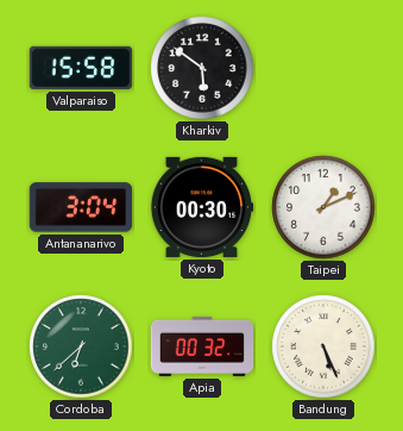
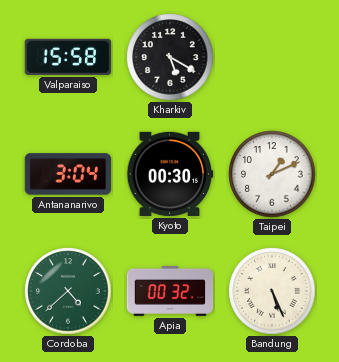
Kharkiv: 5:51 -> 5:20 (170, 57)
Cordoba: 6:38 -> 4:38 (68, 291)
